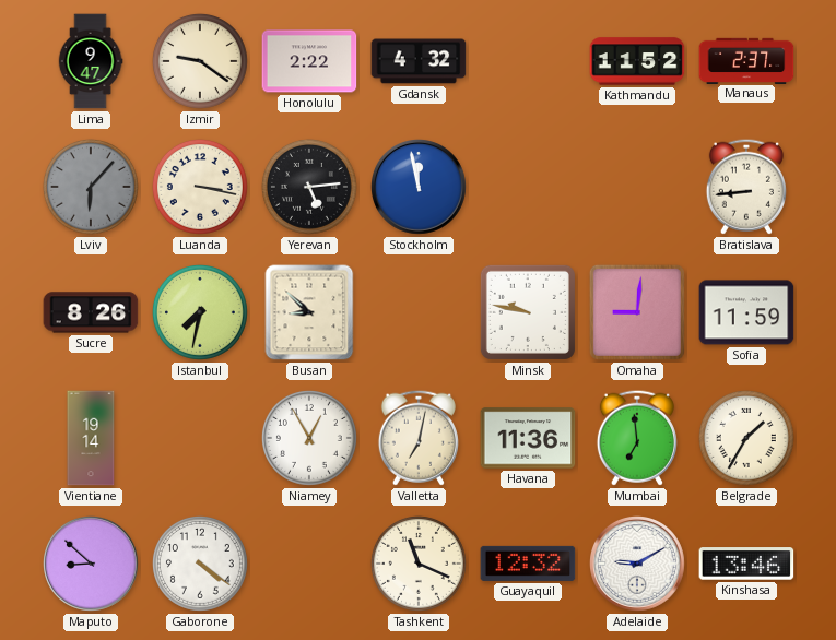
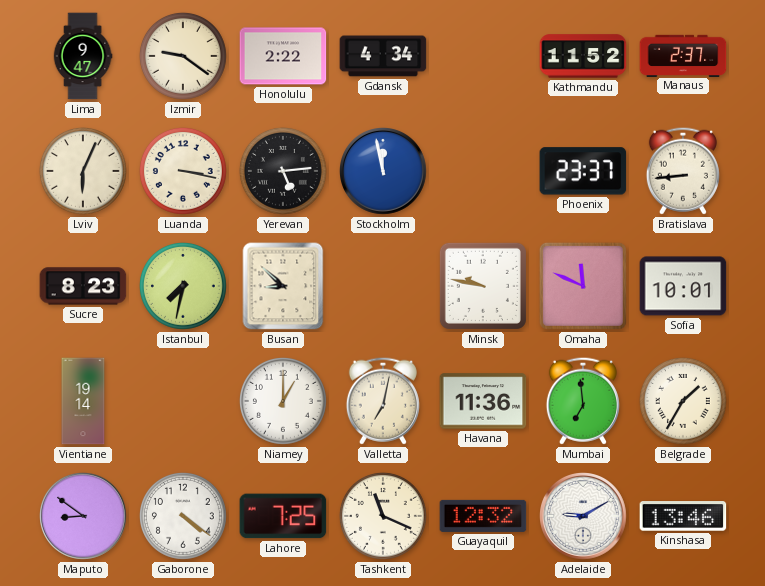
Gdansk: 4:32 -> 4:34 (383, 56)
Lviv: 6:07 -> 6:04 (83, 171)
Lviv dial: grey -> cream (83, 171)
Phoenix: none -> 23:37 (583, 171)
Sucre: 8:26 -> 8:23 (83, 286)
Omaha: 9:01 -> 11:49 (583, 286)
Sofia: 11:59 -> 10:01 (683, 286)
Niamey: 12:55 -> 1:00 (283, 401)
Maputo: 8:52 -> 8:51 (84, 517)
Lahore: none -> 7:25 (283, 516)
